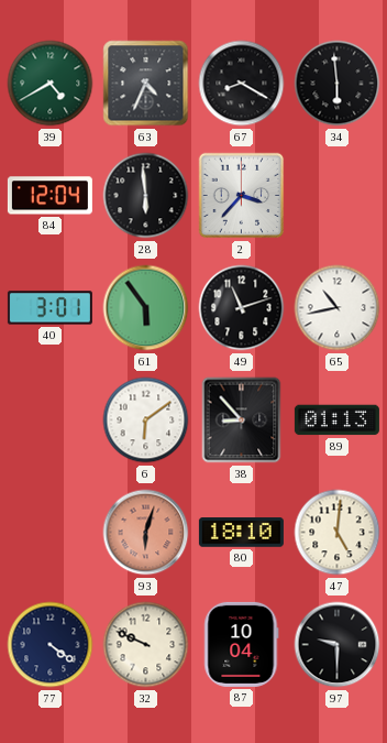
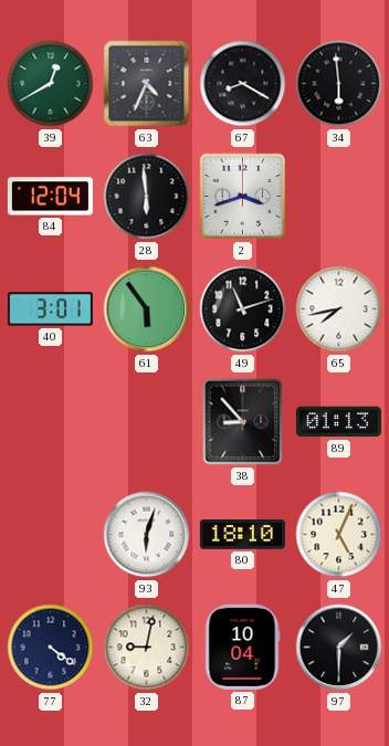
39: 4:40 -> 12:40 (51, 84)
2: 3:37 -> 3:42 (243, 197)
65: 10:43 -> 7:43 (339, 309)
6: 6:09 -> none (146, 420)
93 dial: salmon -> white (147, 535)
47: 5:01 -> 5:04 (339, 535)
32: 9:49 -> 9:02 (147, 648)
97: 9:30 -> 1:30 (339, 648)
